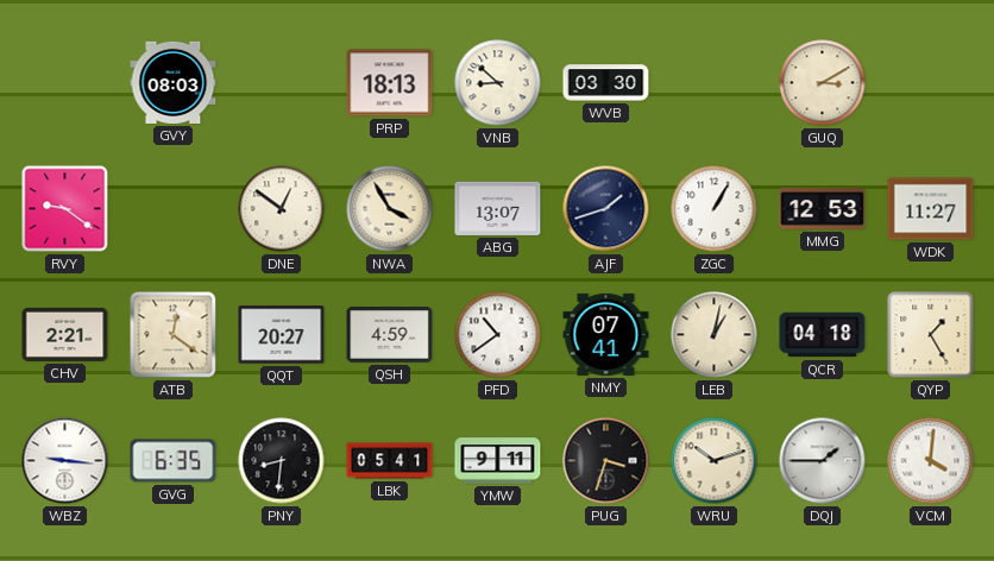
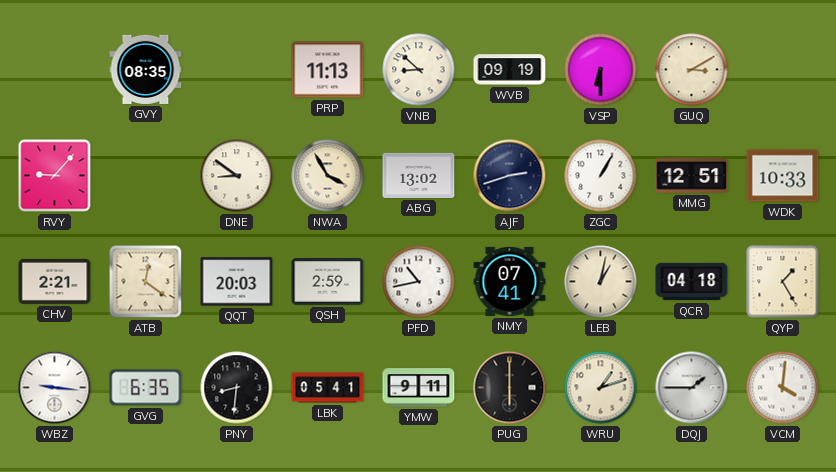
GVY: 08:03 -> 08:35 (146, 69)
PRP: 18:13 -> 11:13 (328, 70)
WVB: 03:30 -> 09:19 (510, 70)
VSP: none -> 6:30 (601, 70)
RVY: 9:21 -> 9:07 (55, 176)
DNE: 12:51 -> 8:51 (237, 176)
ABG: 13:07 -> 13:02 (419, 175)
AJF: 1:42 -> 2:42 (510, 176)
MMG: 12:53 -> 12:51 (692, 176)
WDK: 11:27 -> 10:33 (783, 176)
QQT: 20:27 -> 20:03 (237, 282)
QSH: 4:59 -> 2:59 (328, 282)
PFD: 10:39 -> 10:43 (419, 282)
PUG: 3:33 -> 6:00 (510, 388)
WRU: 10:12 -> 1:12 (601, 388)
